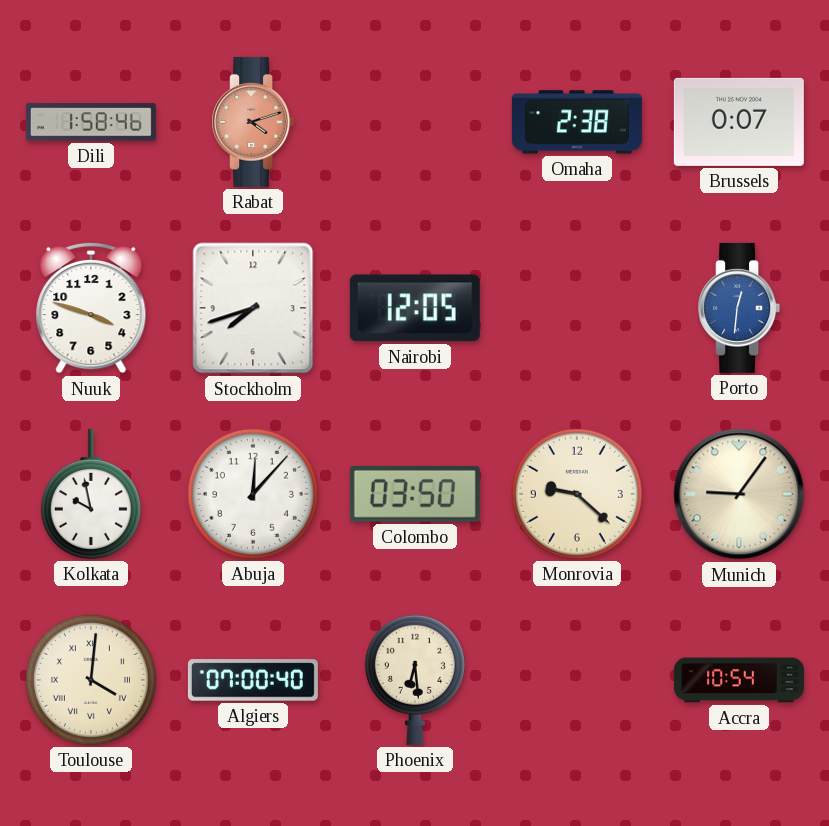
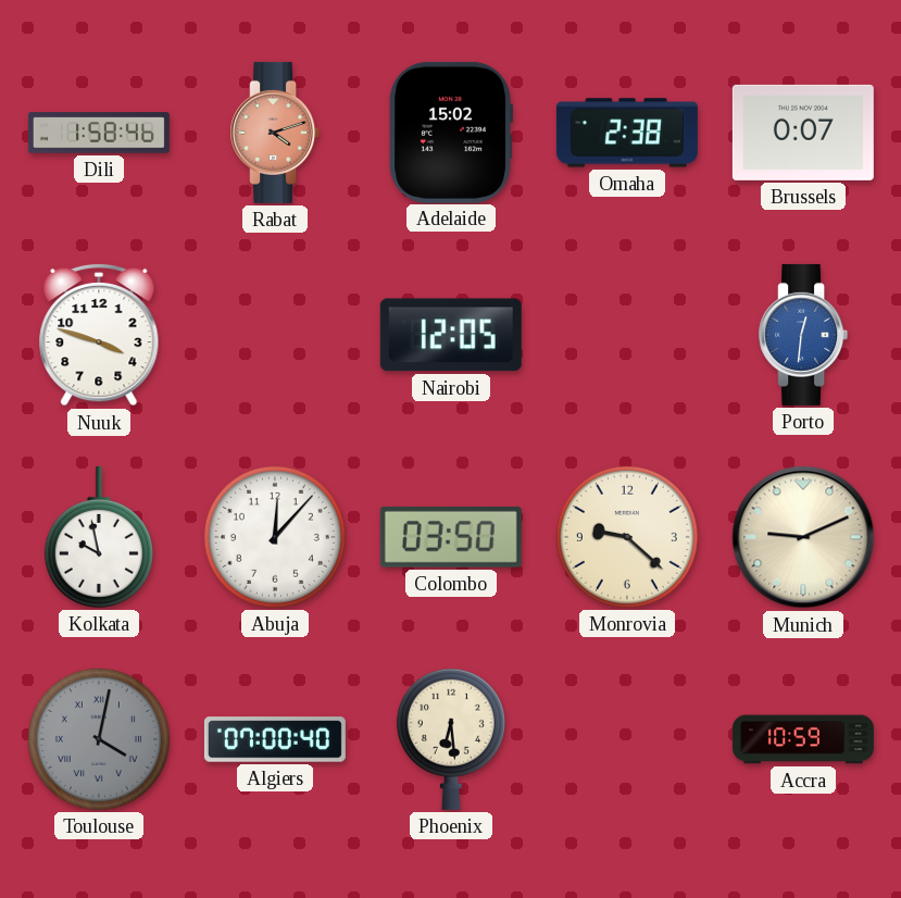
Adelaide: none -> 15:02 (450, 133)
Stockholm: 7:42 -> none (253, 308)
Munich: 9:06 -> 9:11 (803, 537)
Toulouse: 4:01 -> 4:02 (99, 739)
Toulouse dial: cream -> grey (99, 739)
Accra: 10:54 -> 10:59 (803, 739)
